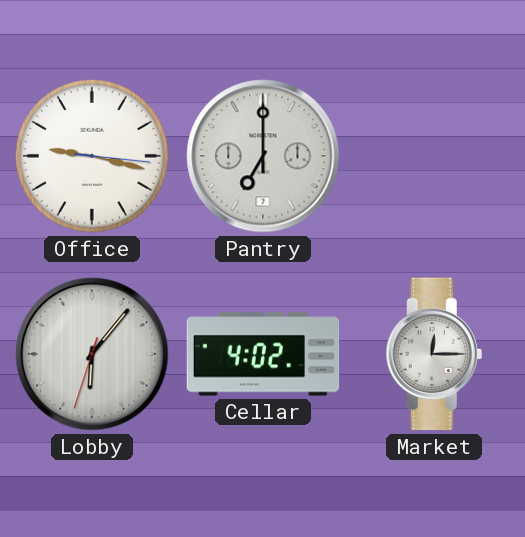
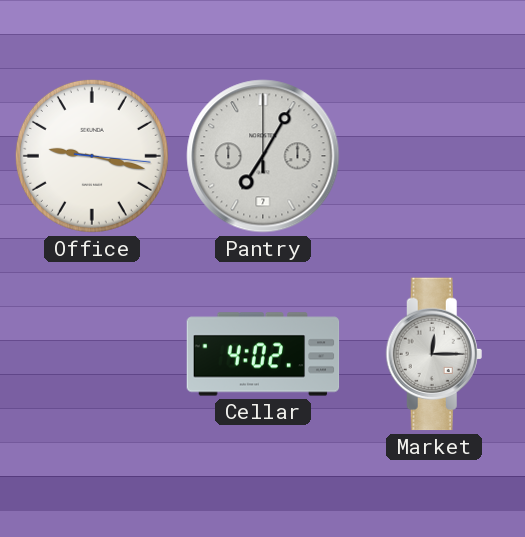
Pantry: 7:00 -> 7:05 (263, 156)
Lobby: 6:06 -> none (92, 354)
